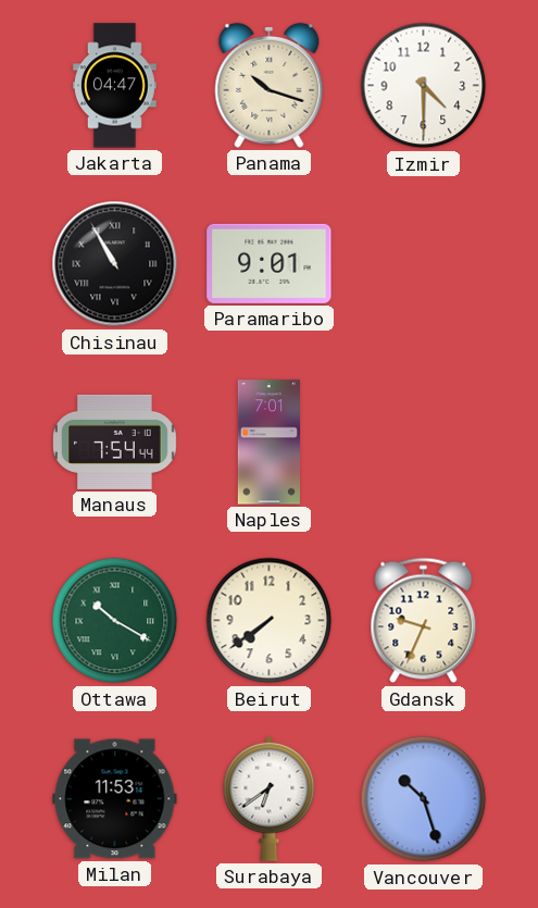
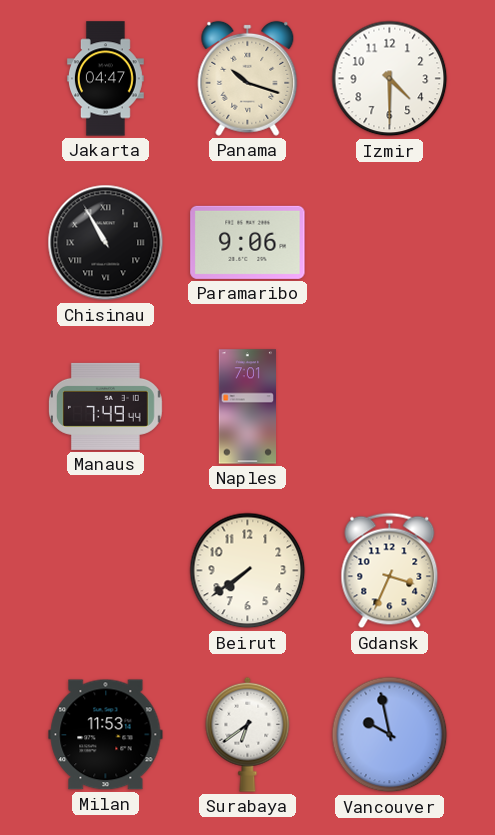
Paramaribo: 9:01 -> 9:06 (248, 242)
Manaus: 7:54 -> 7:49 (105, 406)
Ottawa: 10:20 -> none (115, 621)
Gdansk: 9:34 -> 3:34 (390, 571)
Vancouver: 10:27 -> 9:58 (390, 735)
